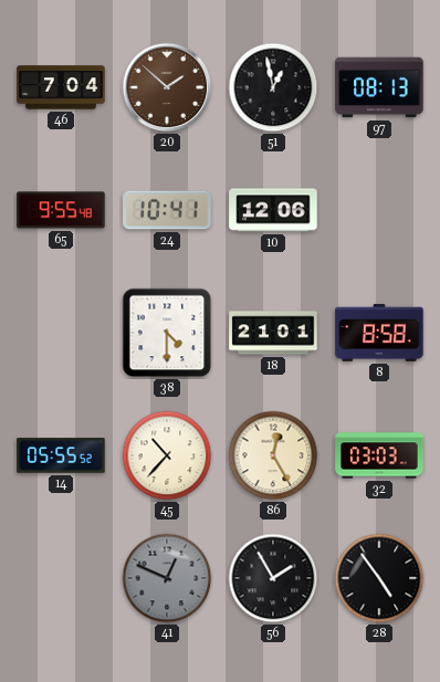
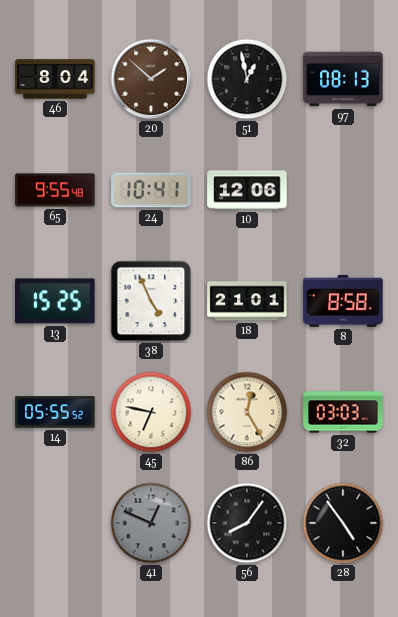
46: 7:04 -> 8:04 (55, 79)
13: none -> 15:25 (55, 301)
38: 4:30 -> 4:56 (151, 301)
45: 10:37 -> 6:47 (151, 412)
56: 1:55 -> 8:06 (247, 523)
